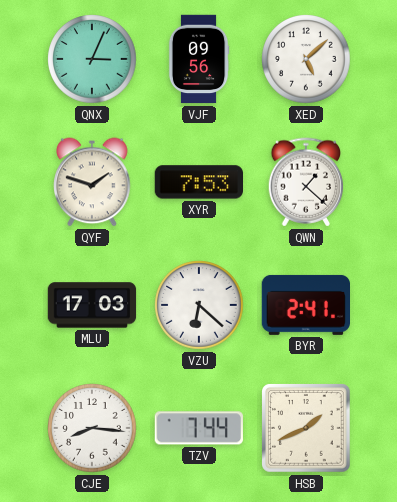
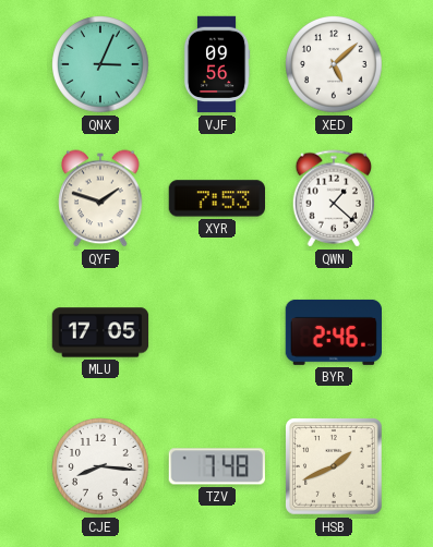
MLU: 17:03 -> 17:05 (100, 332)
VZU: 6:22 -> none (199, 305)
BYR: 2:41 -> 2:46 (333, 332)
TZV: 7:44 -> 7:48 (217, 466)
